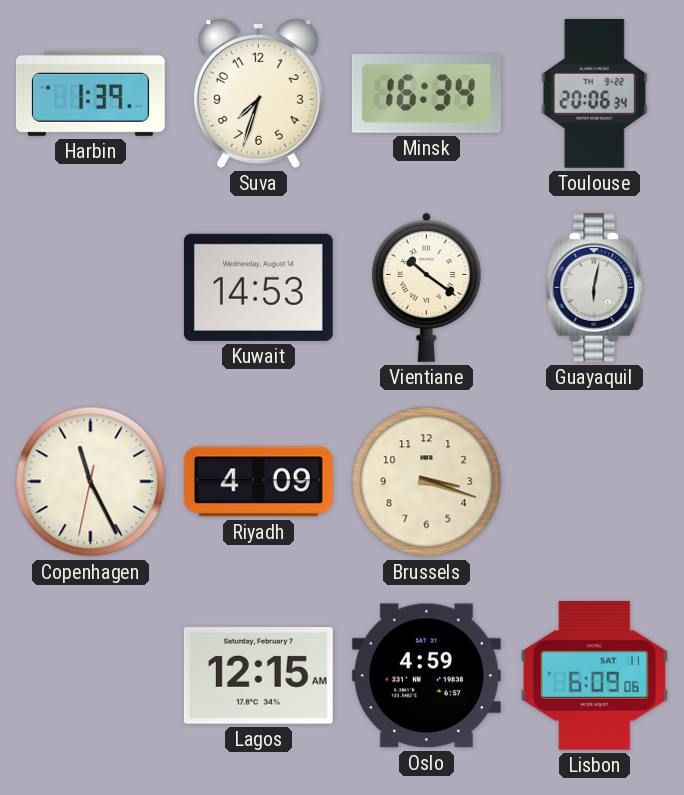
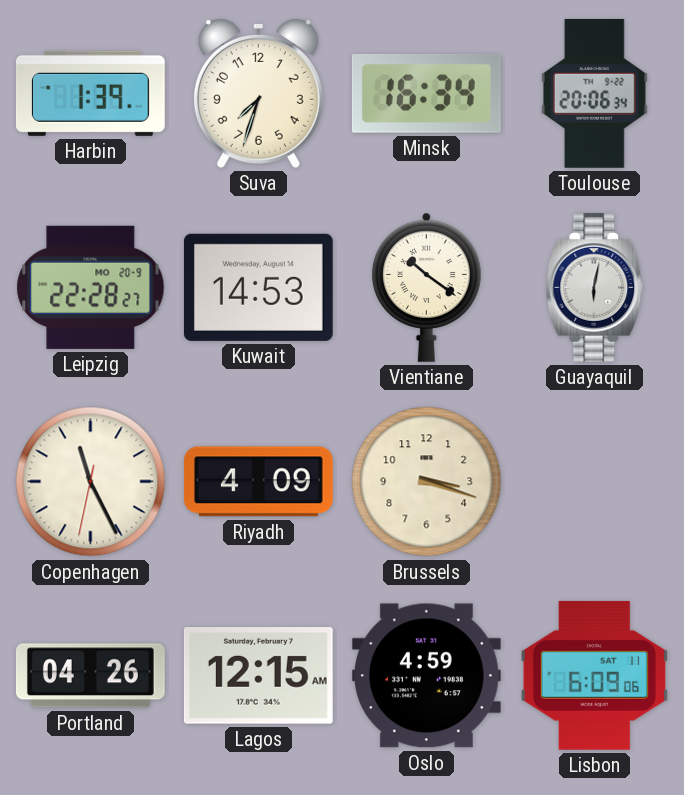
Leipzig: none -> 22:28 (91, 287)
Portland: none -> 04:26 (90, 676)
